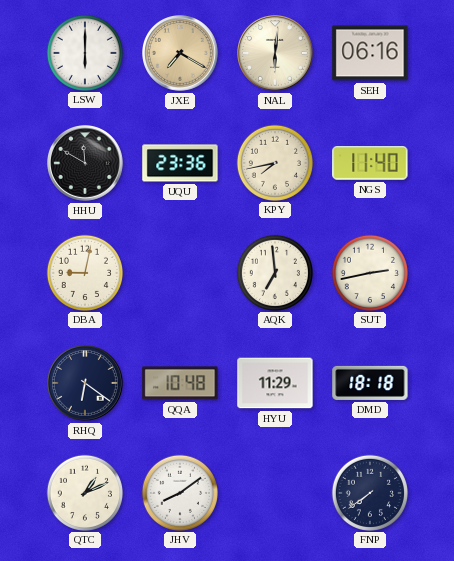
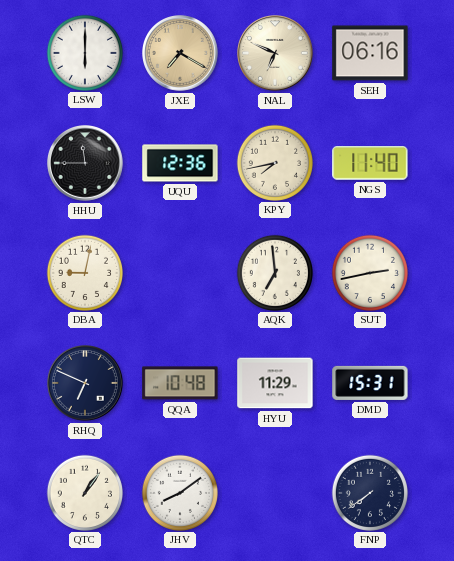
NAL: 6:01 -> 6:49 (276, 54)
HHU: 11:50 -> 11:45 (86, 164)
UQU: 23:36 -> 12:36 (180, 163)
RHQ: 6:21 -> 6:49 (86, 384)
DMD: 18:18 -> 15:31 (370, 383)
QTC: 1:11 -> 1:06 (84, 492)
